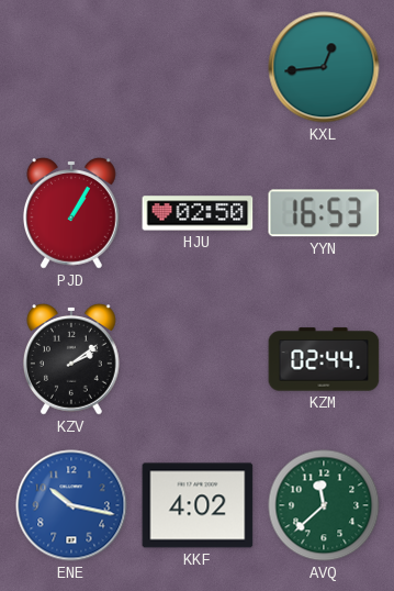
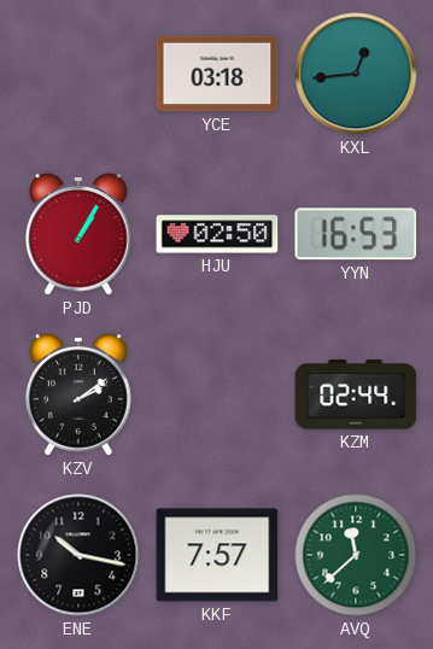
YCE: none -> 03:18 (217, 74)
ENE dial: blue -> black (78, 555)
KKF: 4:02 -> 7:57 (217, 555)
